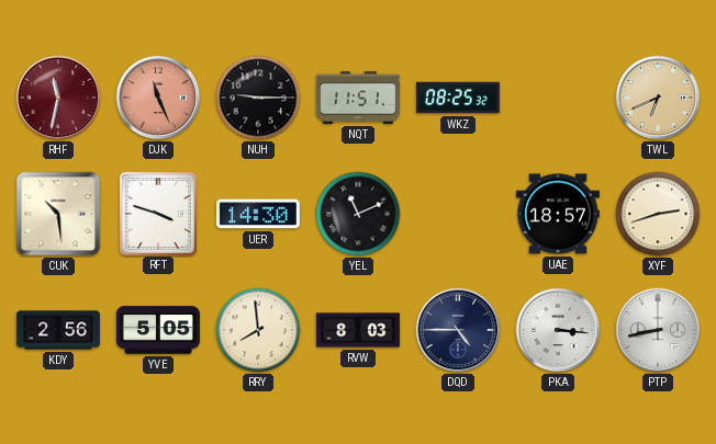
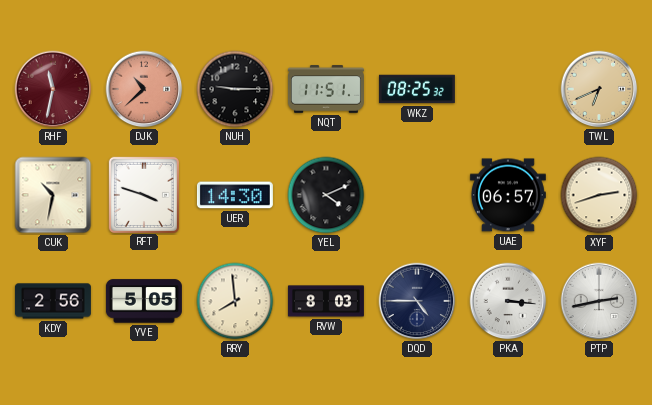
DJK: 11:26 -> 10:38 (144, 89)
CUK: 10:29 -> 10:32 (53, 195)
YEL: 11:11 -> 4:11 (326, 195)
UAE: 18:57 -> 06:57 (508, 195)
PTP: 8:43 -> 2:43 (599, 301)
